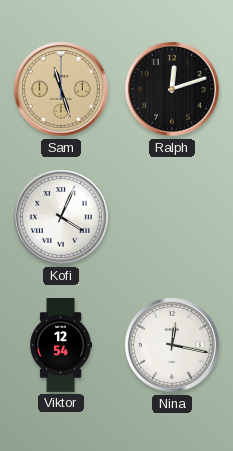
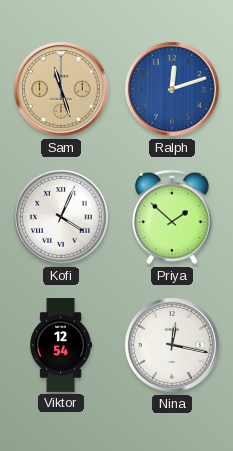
Ralph dial: black -> blue (172, 89)
Priya: none -> 1:52 (173, 217)
